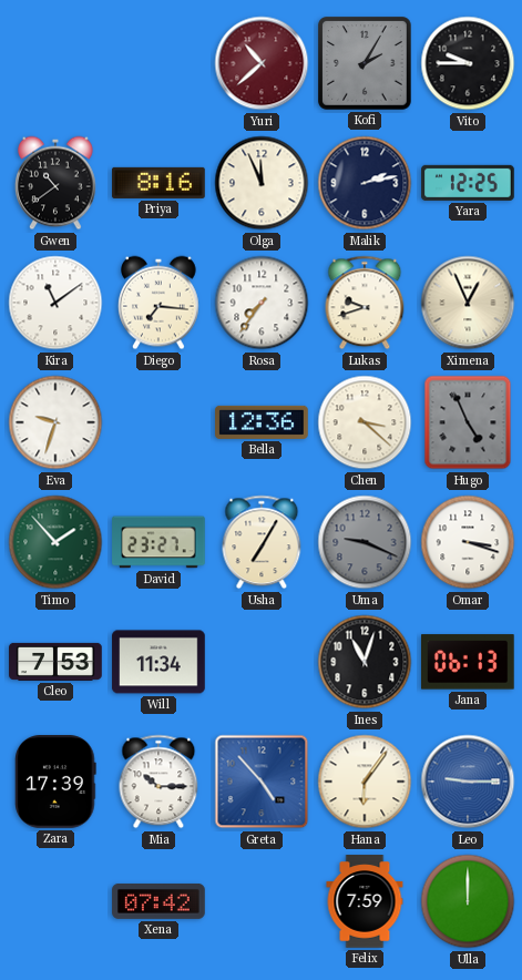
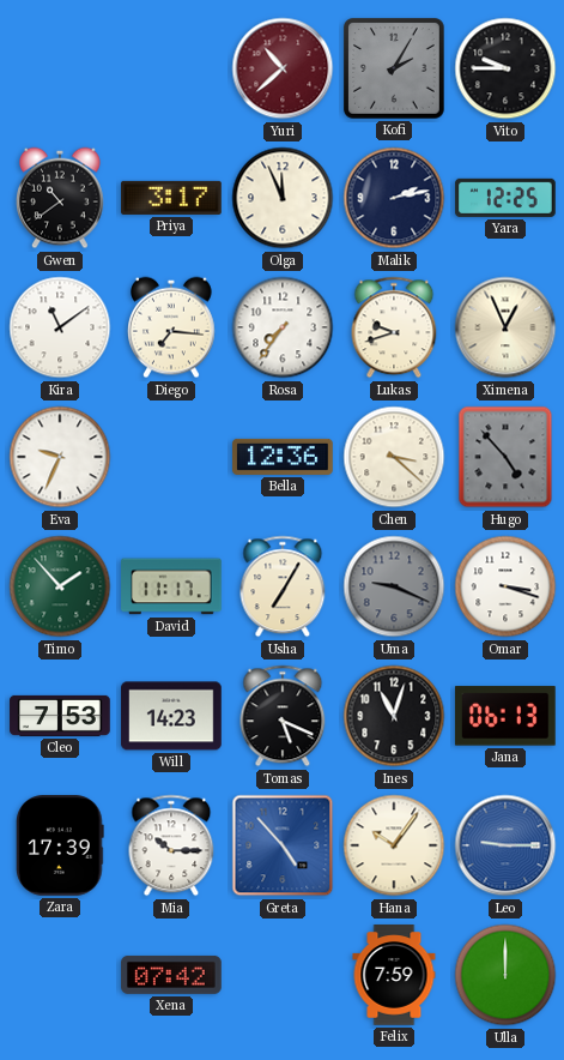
Priya: 8:16 -> 3:17 (171, 198)
Eva: 9:33 -> 9:34 (60, 457)
Hugo: 4:56 -> 4:53 (505, 457)
David: 23:27 -> 11:17 (171, 586)
Will: 11:34 -> 14:23 (171, 716)
Tomas: none -> 5:19 (283, 716)
Hana: 6:06 -> 10:06 (394, 845)
